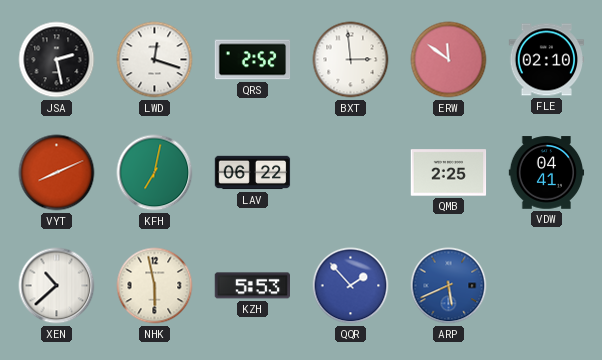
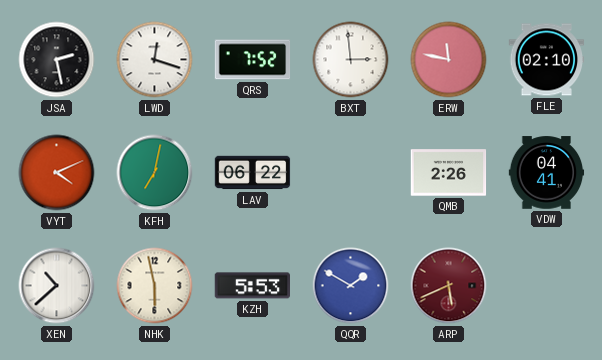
QRS: 2:52 -> 7:52 (253, 60)
ERW: 11:51 -> 11:47 (449, 60)
VYT: 8:11 -> 4:11 (57, 173)
QMB: 2:25 -> 2:26 (449, 173)
QQR: 1:53 -> 1:50 (351, 286)
ARP dial: blue -> burgundy (449, 286)
